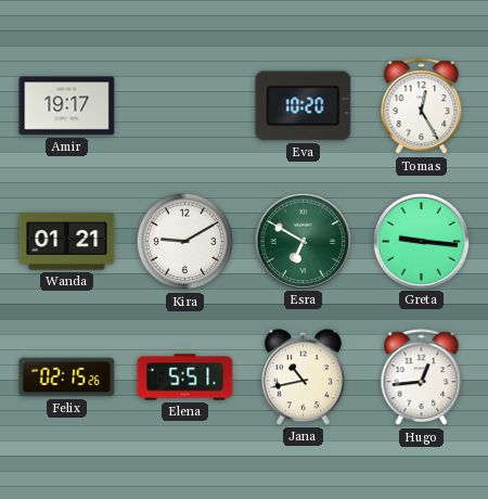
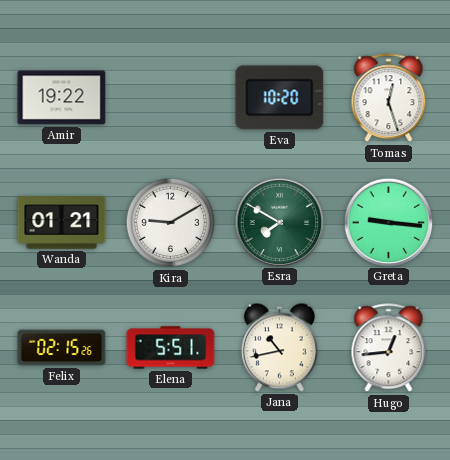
Amir: 19:17 -> 19:22 (62, 98)
Tomas: 12:25 -> 12:27 (389, 98)
Esra: 6:50 -> 7:50 (279, 222)
